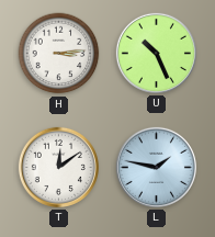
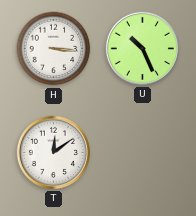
H: 3:14 -> 3:16 (54, 49)
L: 1:47 -> none (156, 167)
